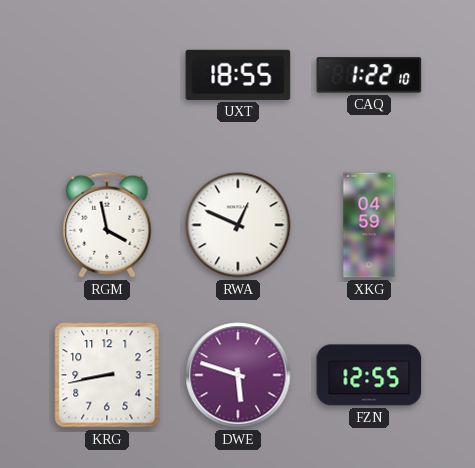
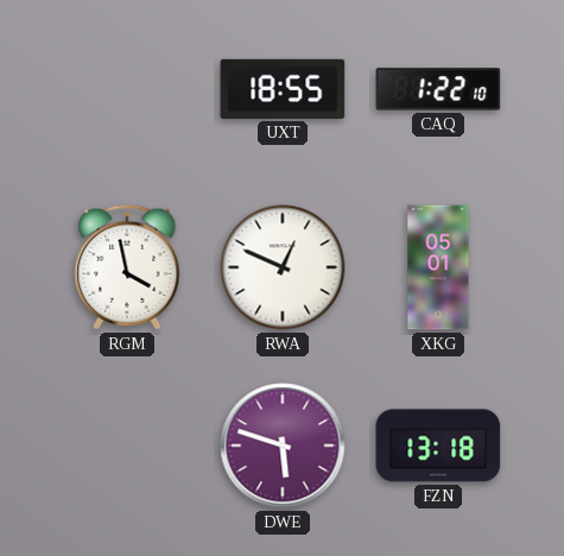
XKG: 04:59 -> 05:01 (438, 267)
KRG: 8:43 -> none (107, 375)
FZN: 12:55 -> 13:18 (438, 446)
